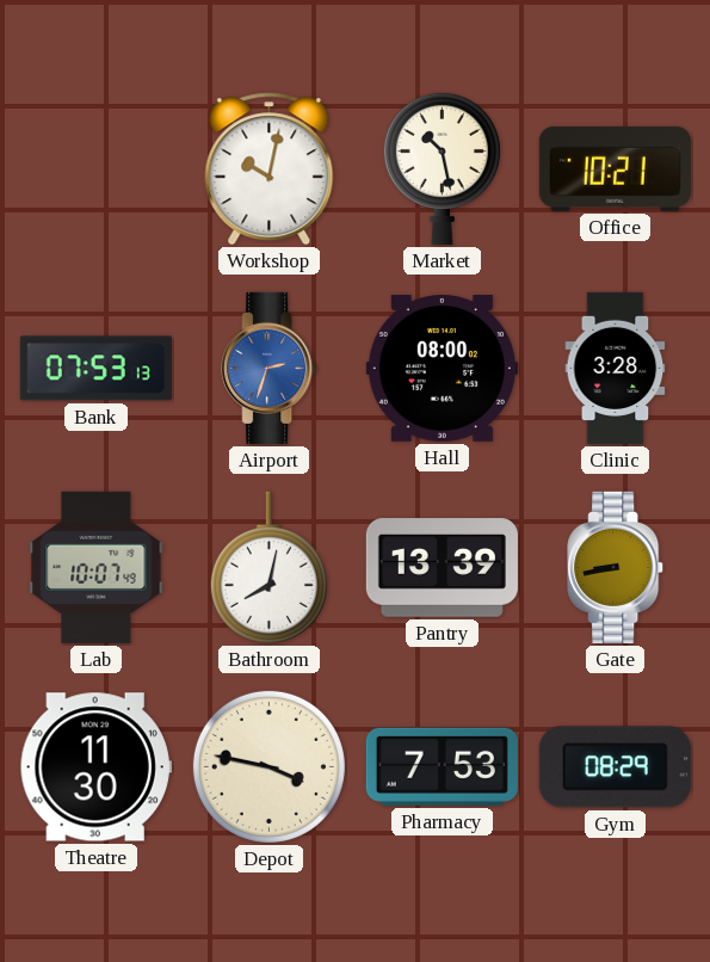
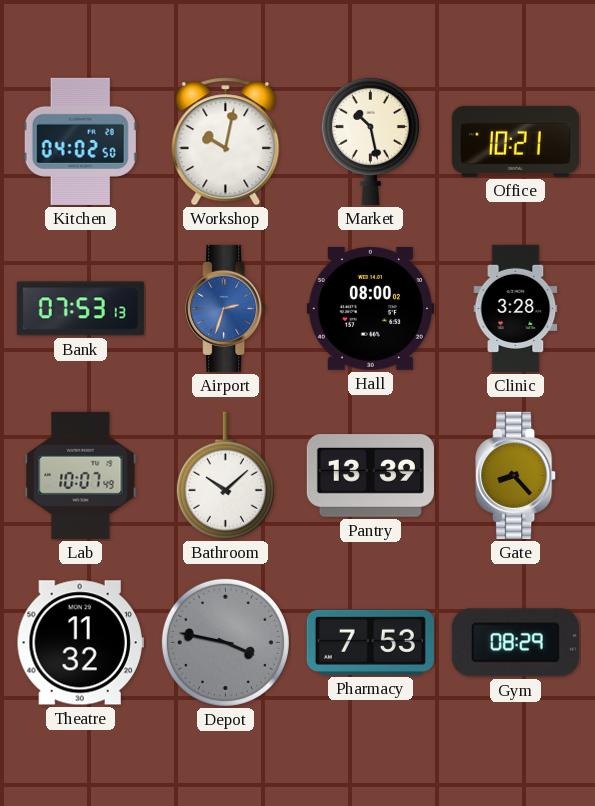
Kitchen: none -> 04:02 (80, 141)
Bathroom: 8:02 -> 10:08 (225, 476)
Gate: 8:43 -> 8:23 (516, 475)
Theatre: 11:30 -> 11:32 (80, 643)
Depot dial: cream -> grey (225, 642)
